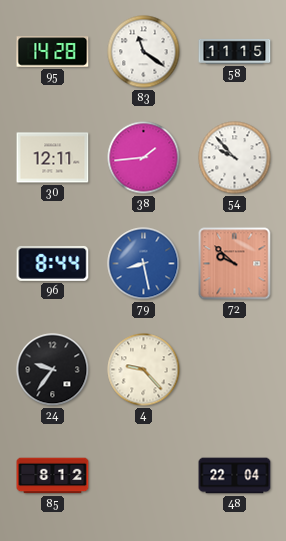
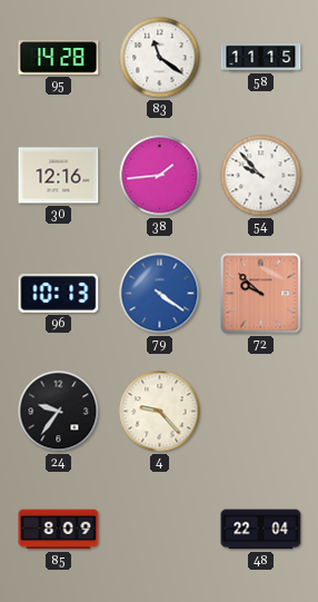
30: 12:11 -> 12:16 (59, 176)
96: 8:44 -> 10:13 (59, 293)
79: 8:28 -> 4:21 (160, 294)
85: 8:12 -> 8:09 (59, 530)
